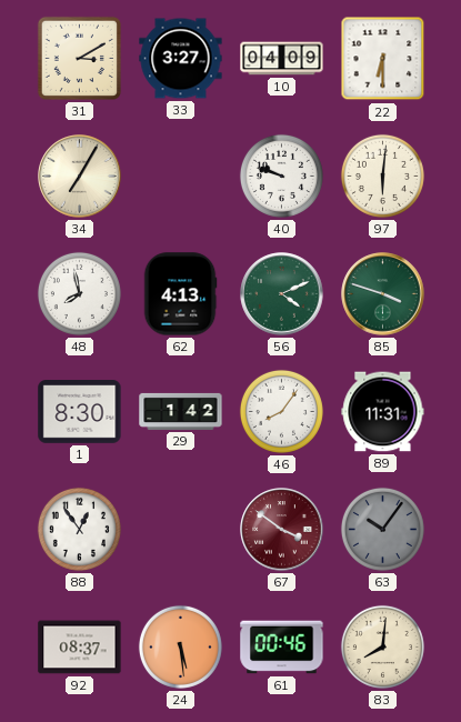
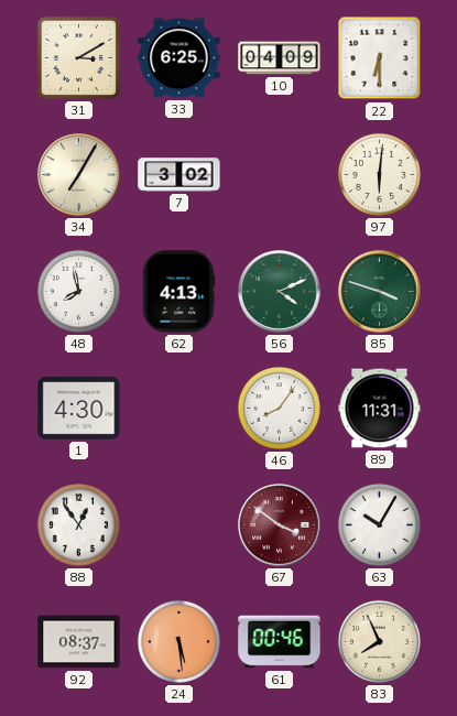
33: 3:27 -> 6:25 (179, 58)
7: none -> 3:02 (179, 175)
40: 9:48 -> none (281, 176)
1: 8:30 -> 4:30 (79, 409)
29: 1:42 -> none (181, 411)
63: 10:06 -> 10:05 (379, 524)
63 dial: grey -> white (379, 524)
83: 8:01 -> 7:56 (379, 641)
